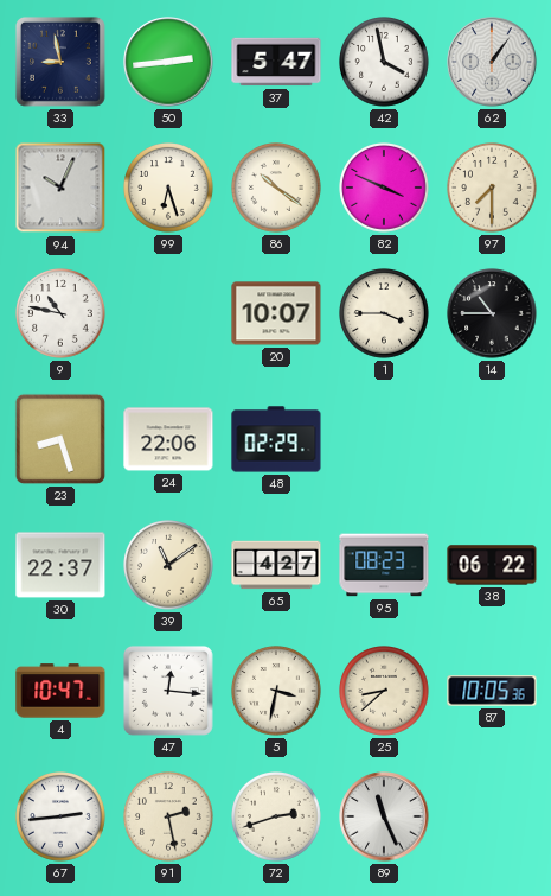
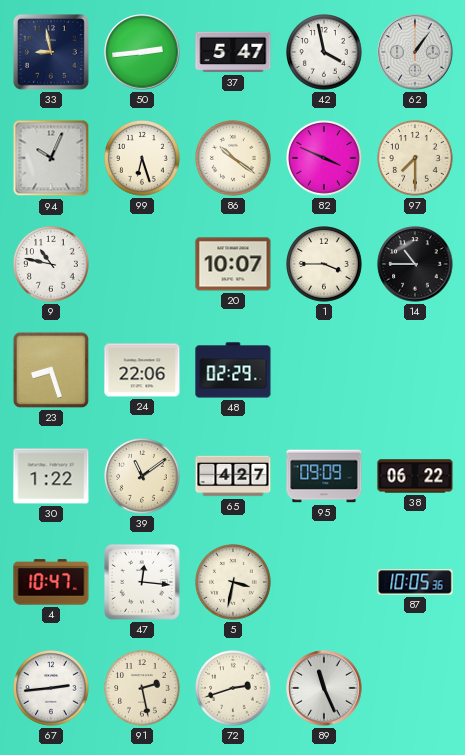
30: 22:37 -> 1:22 (51, 476)
95: 08:23 -> 09:09 (324, 476)
25: 8:38 -> none (385, 692)
